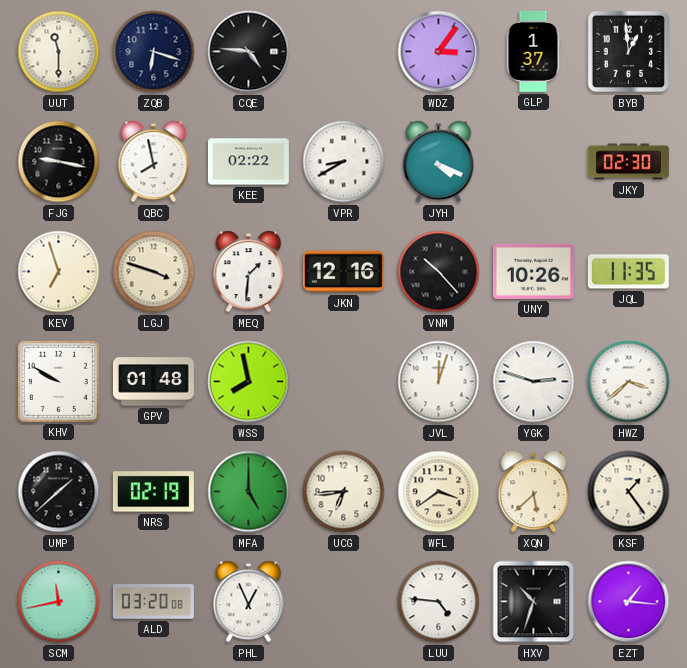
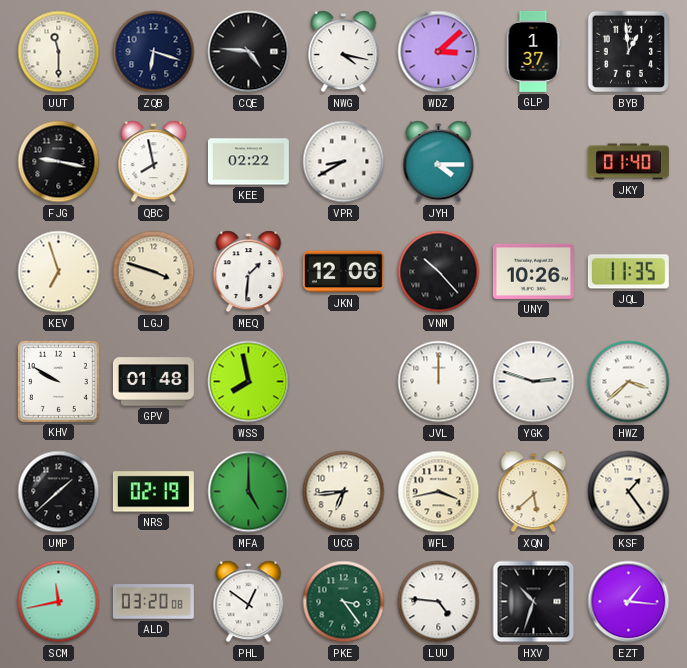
NWG: none -> 4:17 (344, 52)
WDZ: 3:06 -> 3:08 (439, 52)
JYH: 4:19 -> 4:15 (439, 162)
JKY: 02:30 -> 01:40 (628, 162)
JKN: 12:16 -> 12:06 (343, 272)
JVL: 12:03 -> 12:00 (439, 382)
WFL: 3:39 -> 3:43 (439, 492)
PHL: 12:56 -> 12:51 (249, 602)
PKE: none -> 3:24 (344, 602)
